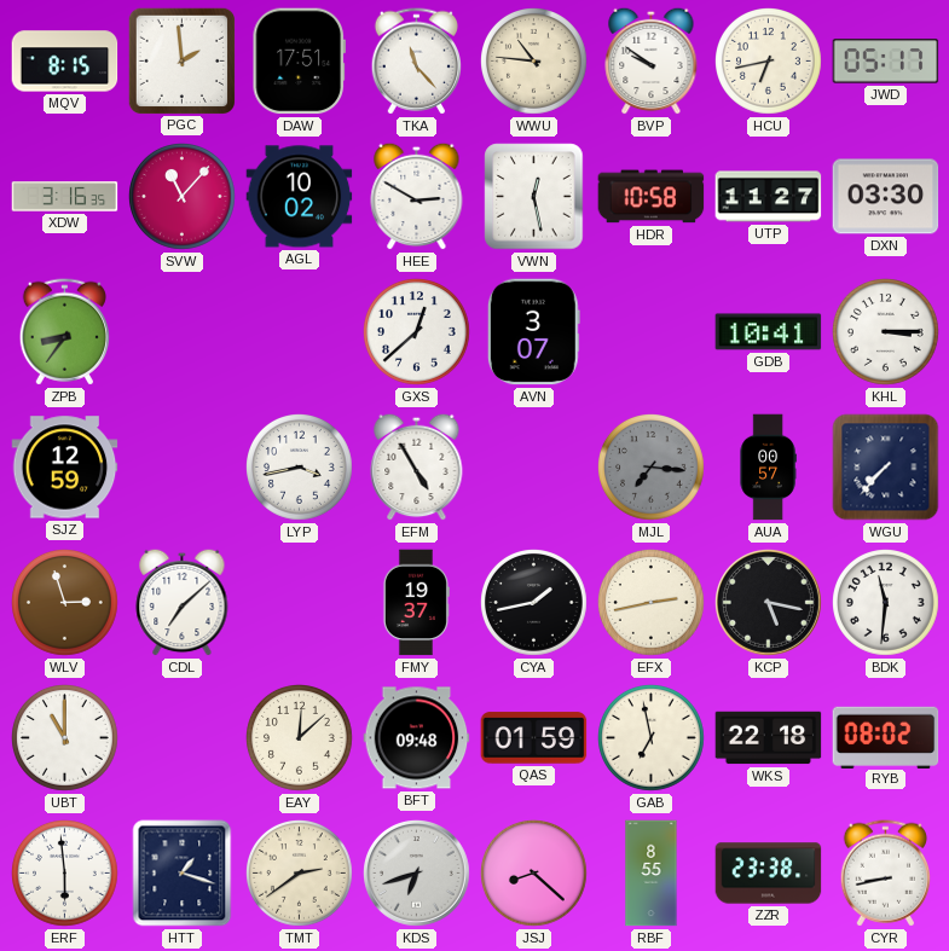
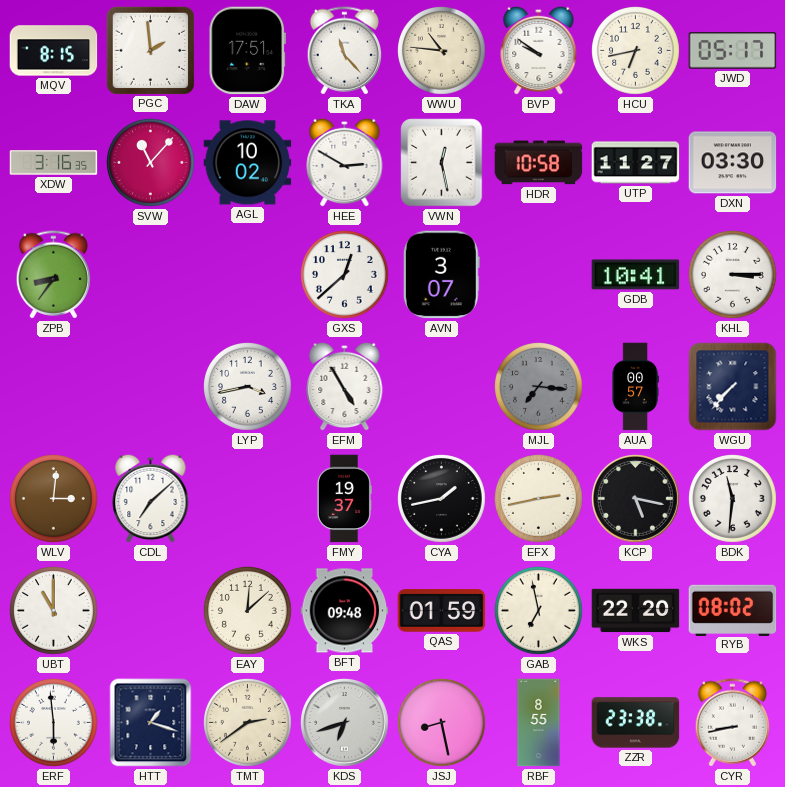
SJZ: 12:59 -> none (65, 468)
WLV: 2:57 -> 3:01 (54, 499)
WKS: 22:18 -> 22:20 (636, 611)
JSJ: 8:22 -> 8:28 (442, 723)
